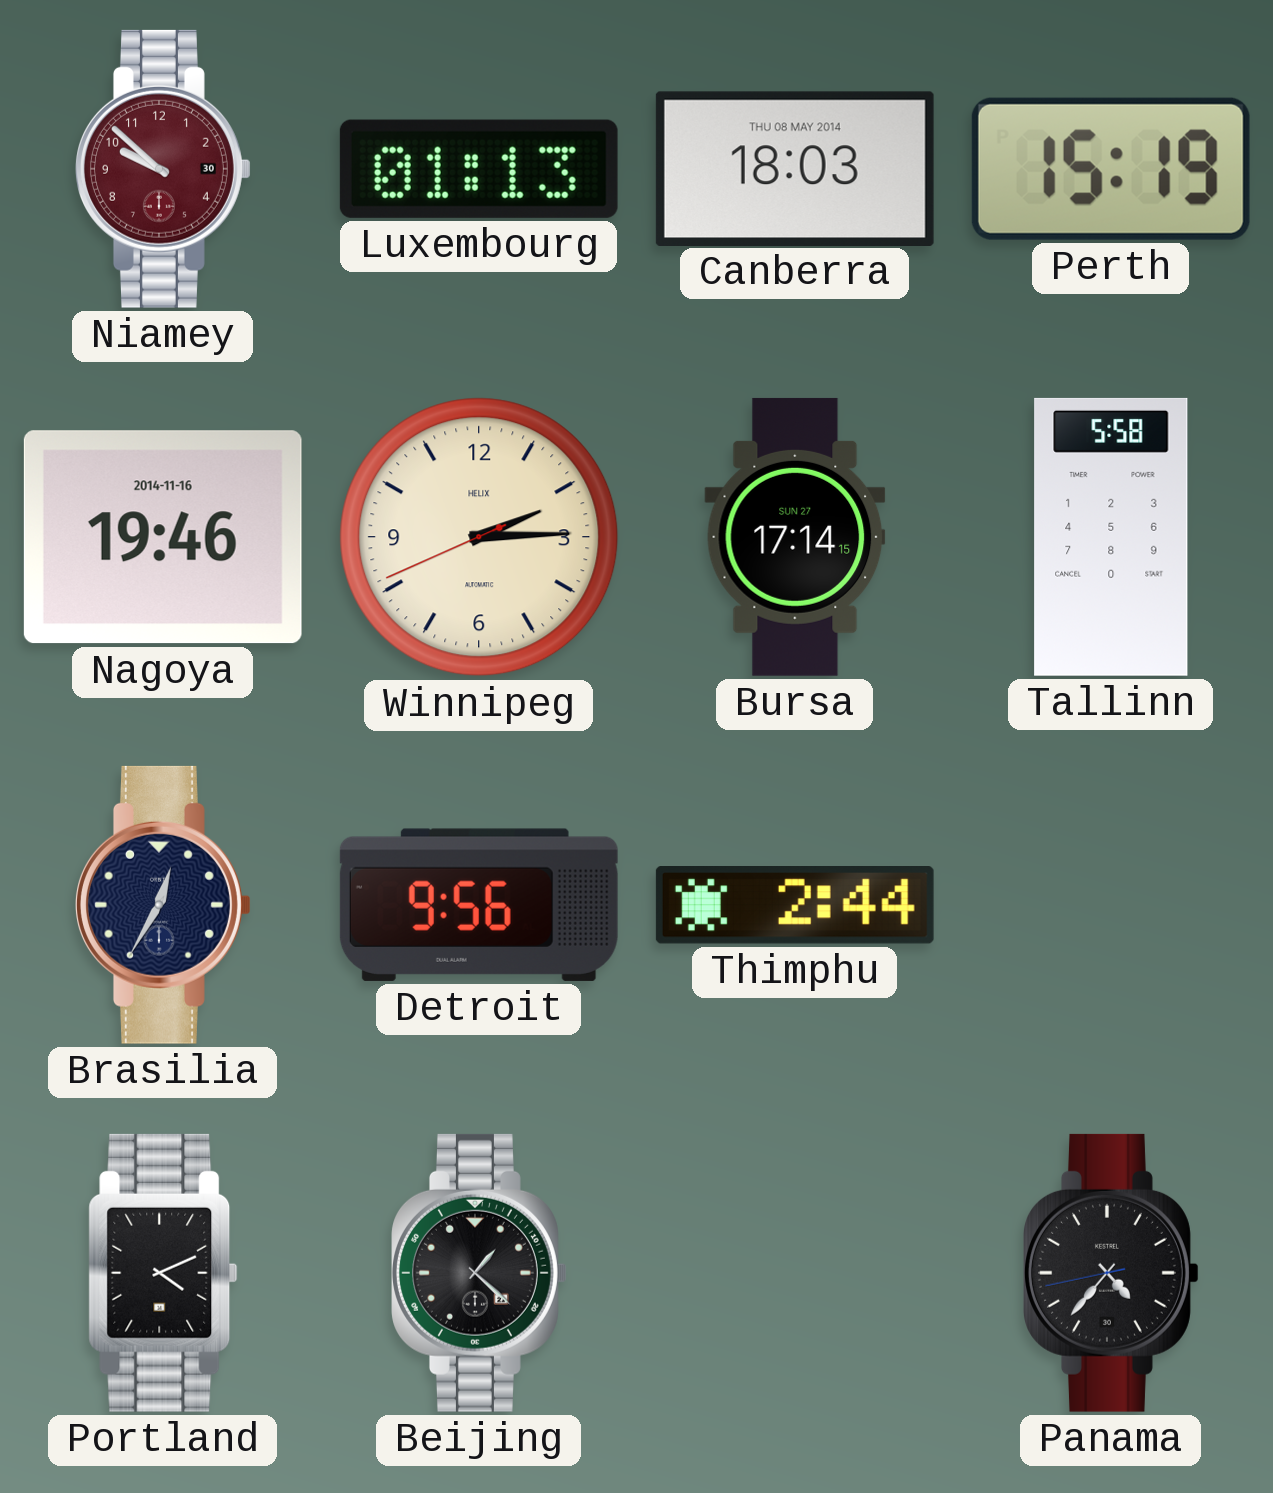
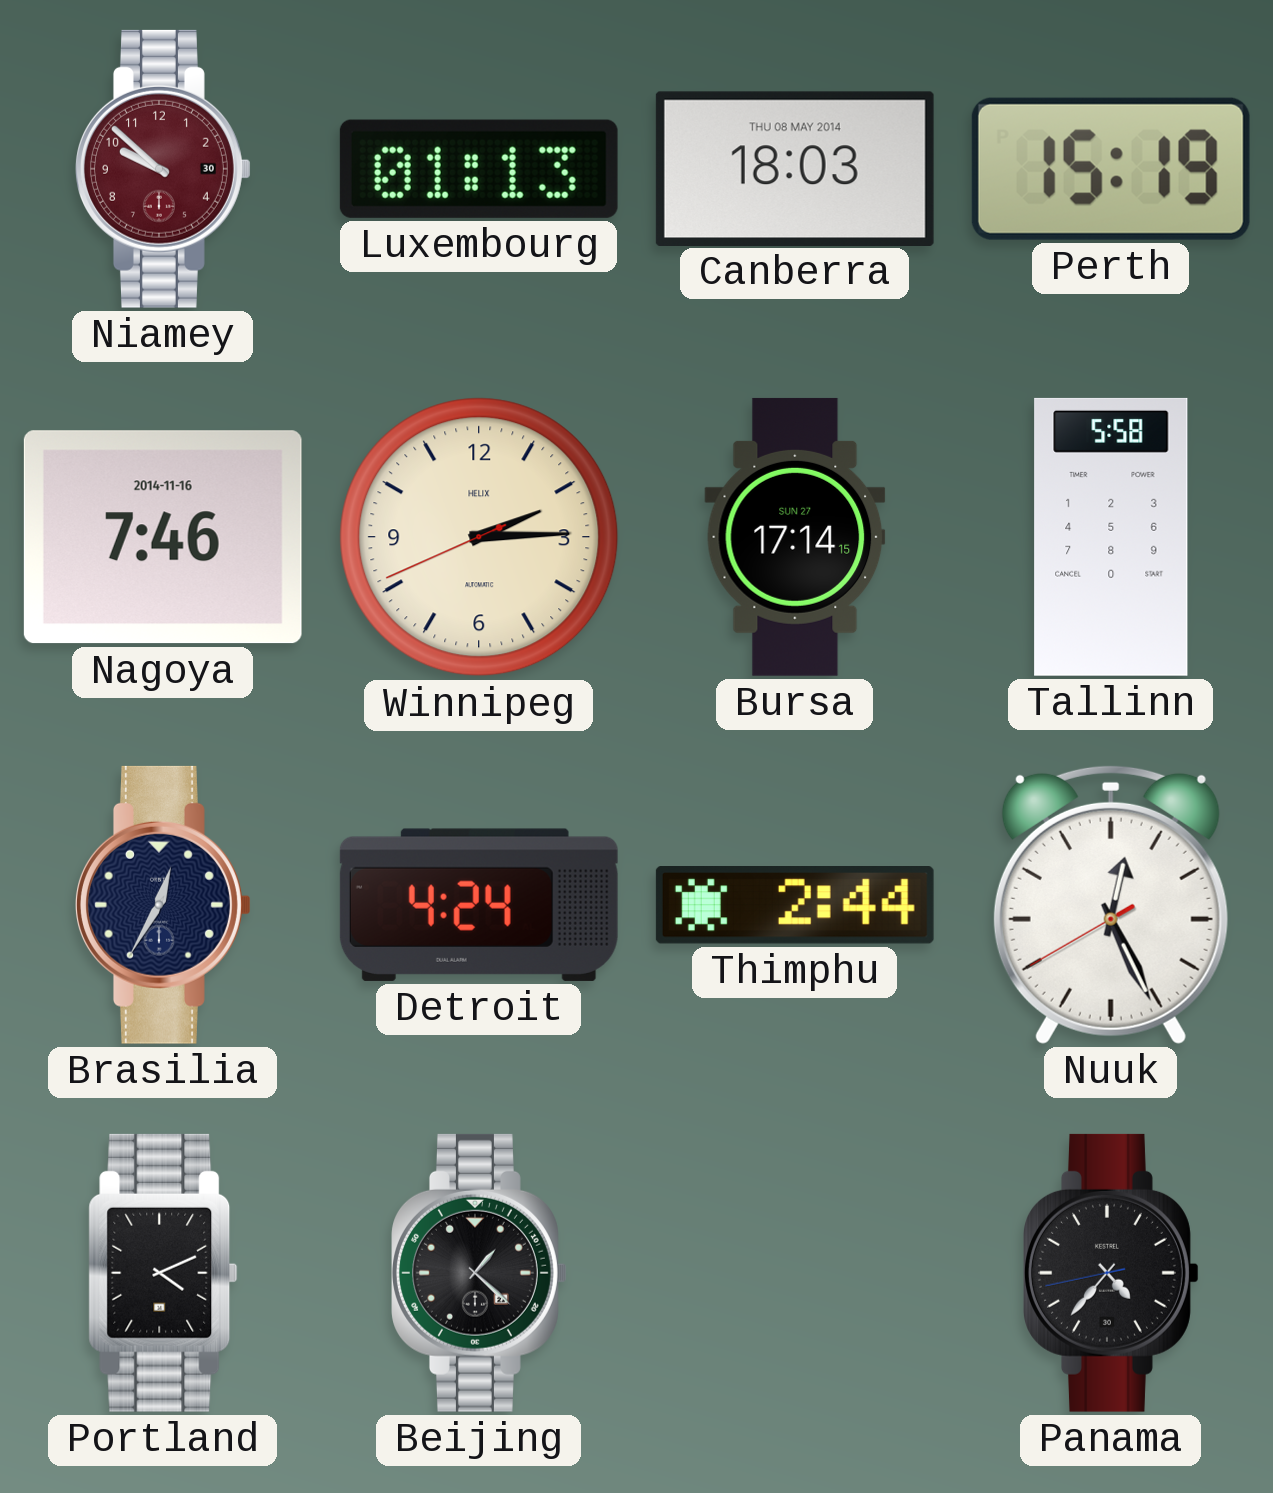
Nagoya: 19:46 -> 7:46 (163, 537)
Detroit: 9:56 -> 4:24 (479, 905)
Nuuk: none -> 12:25 (1111, 904)
